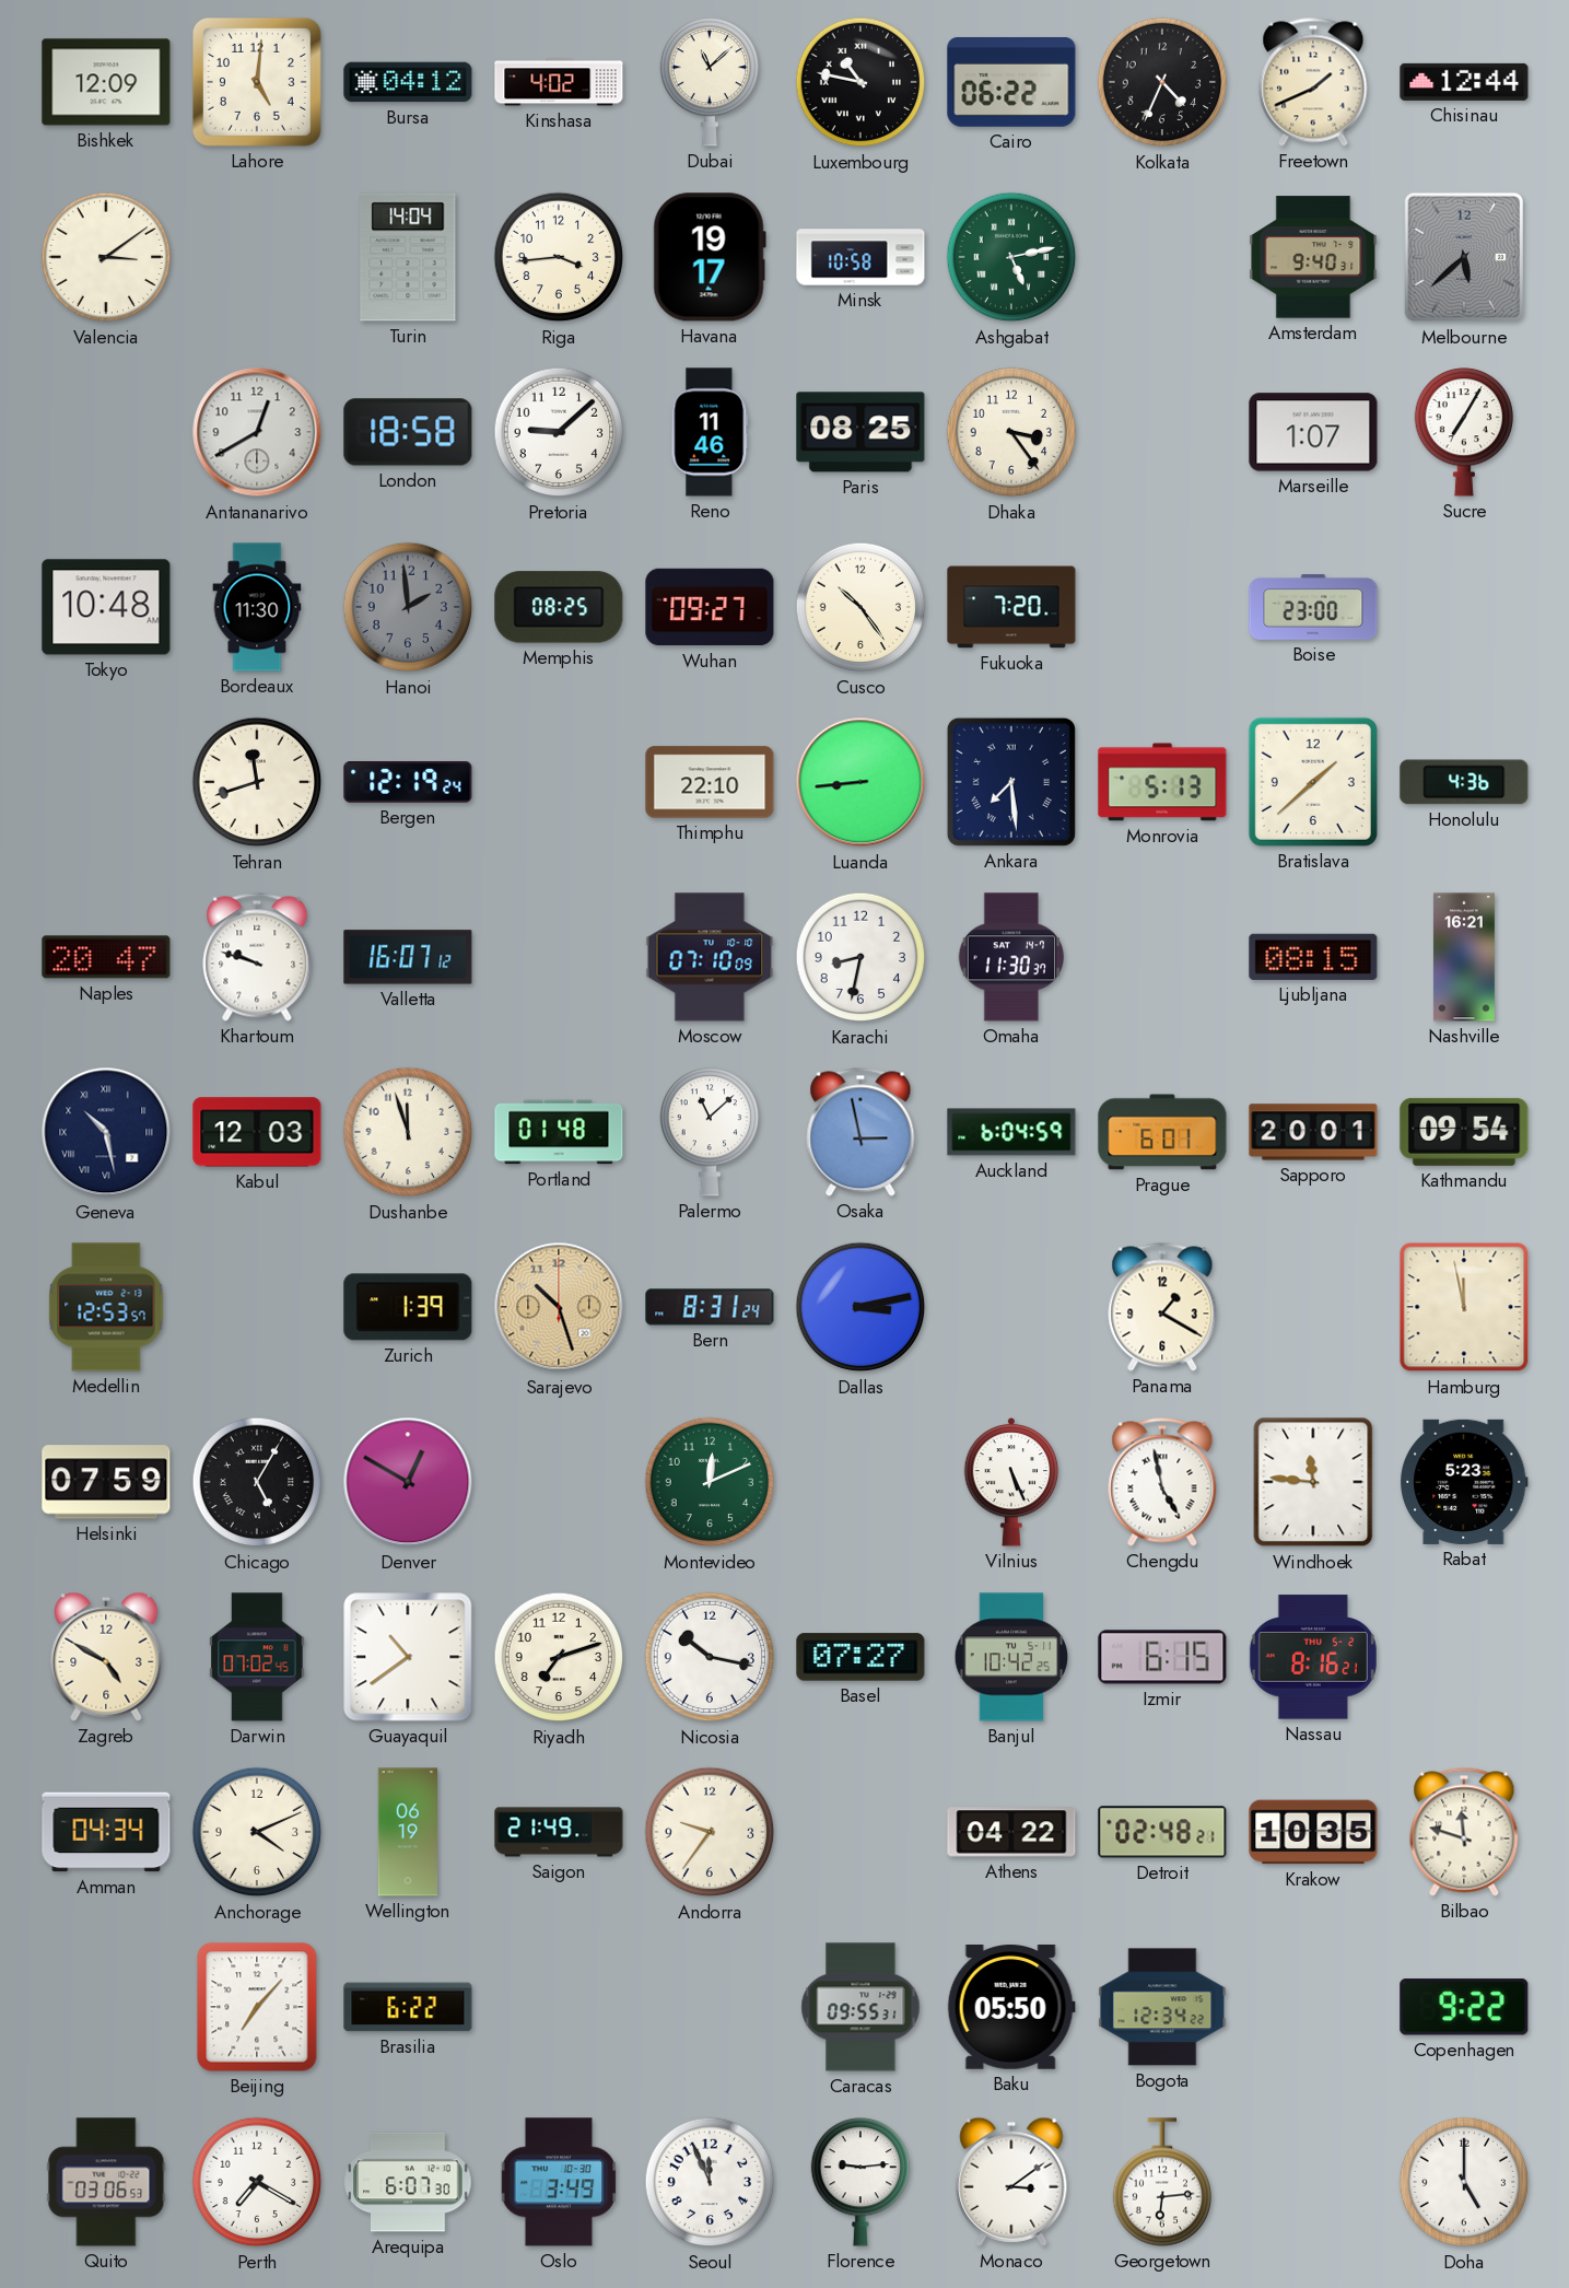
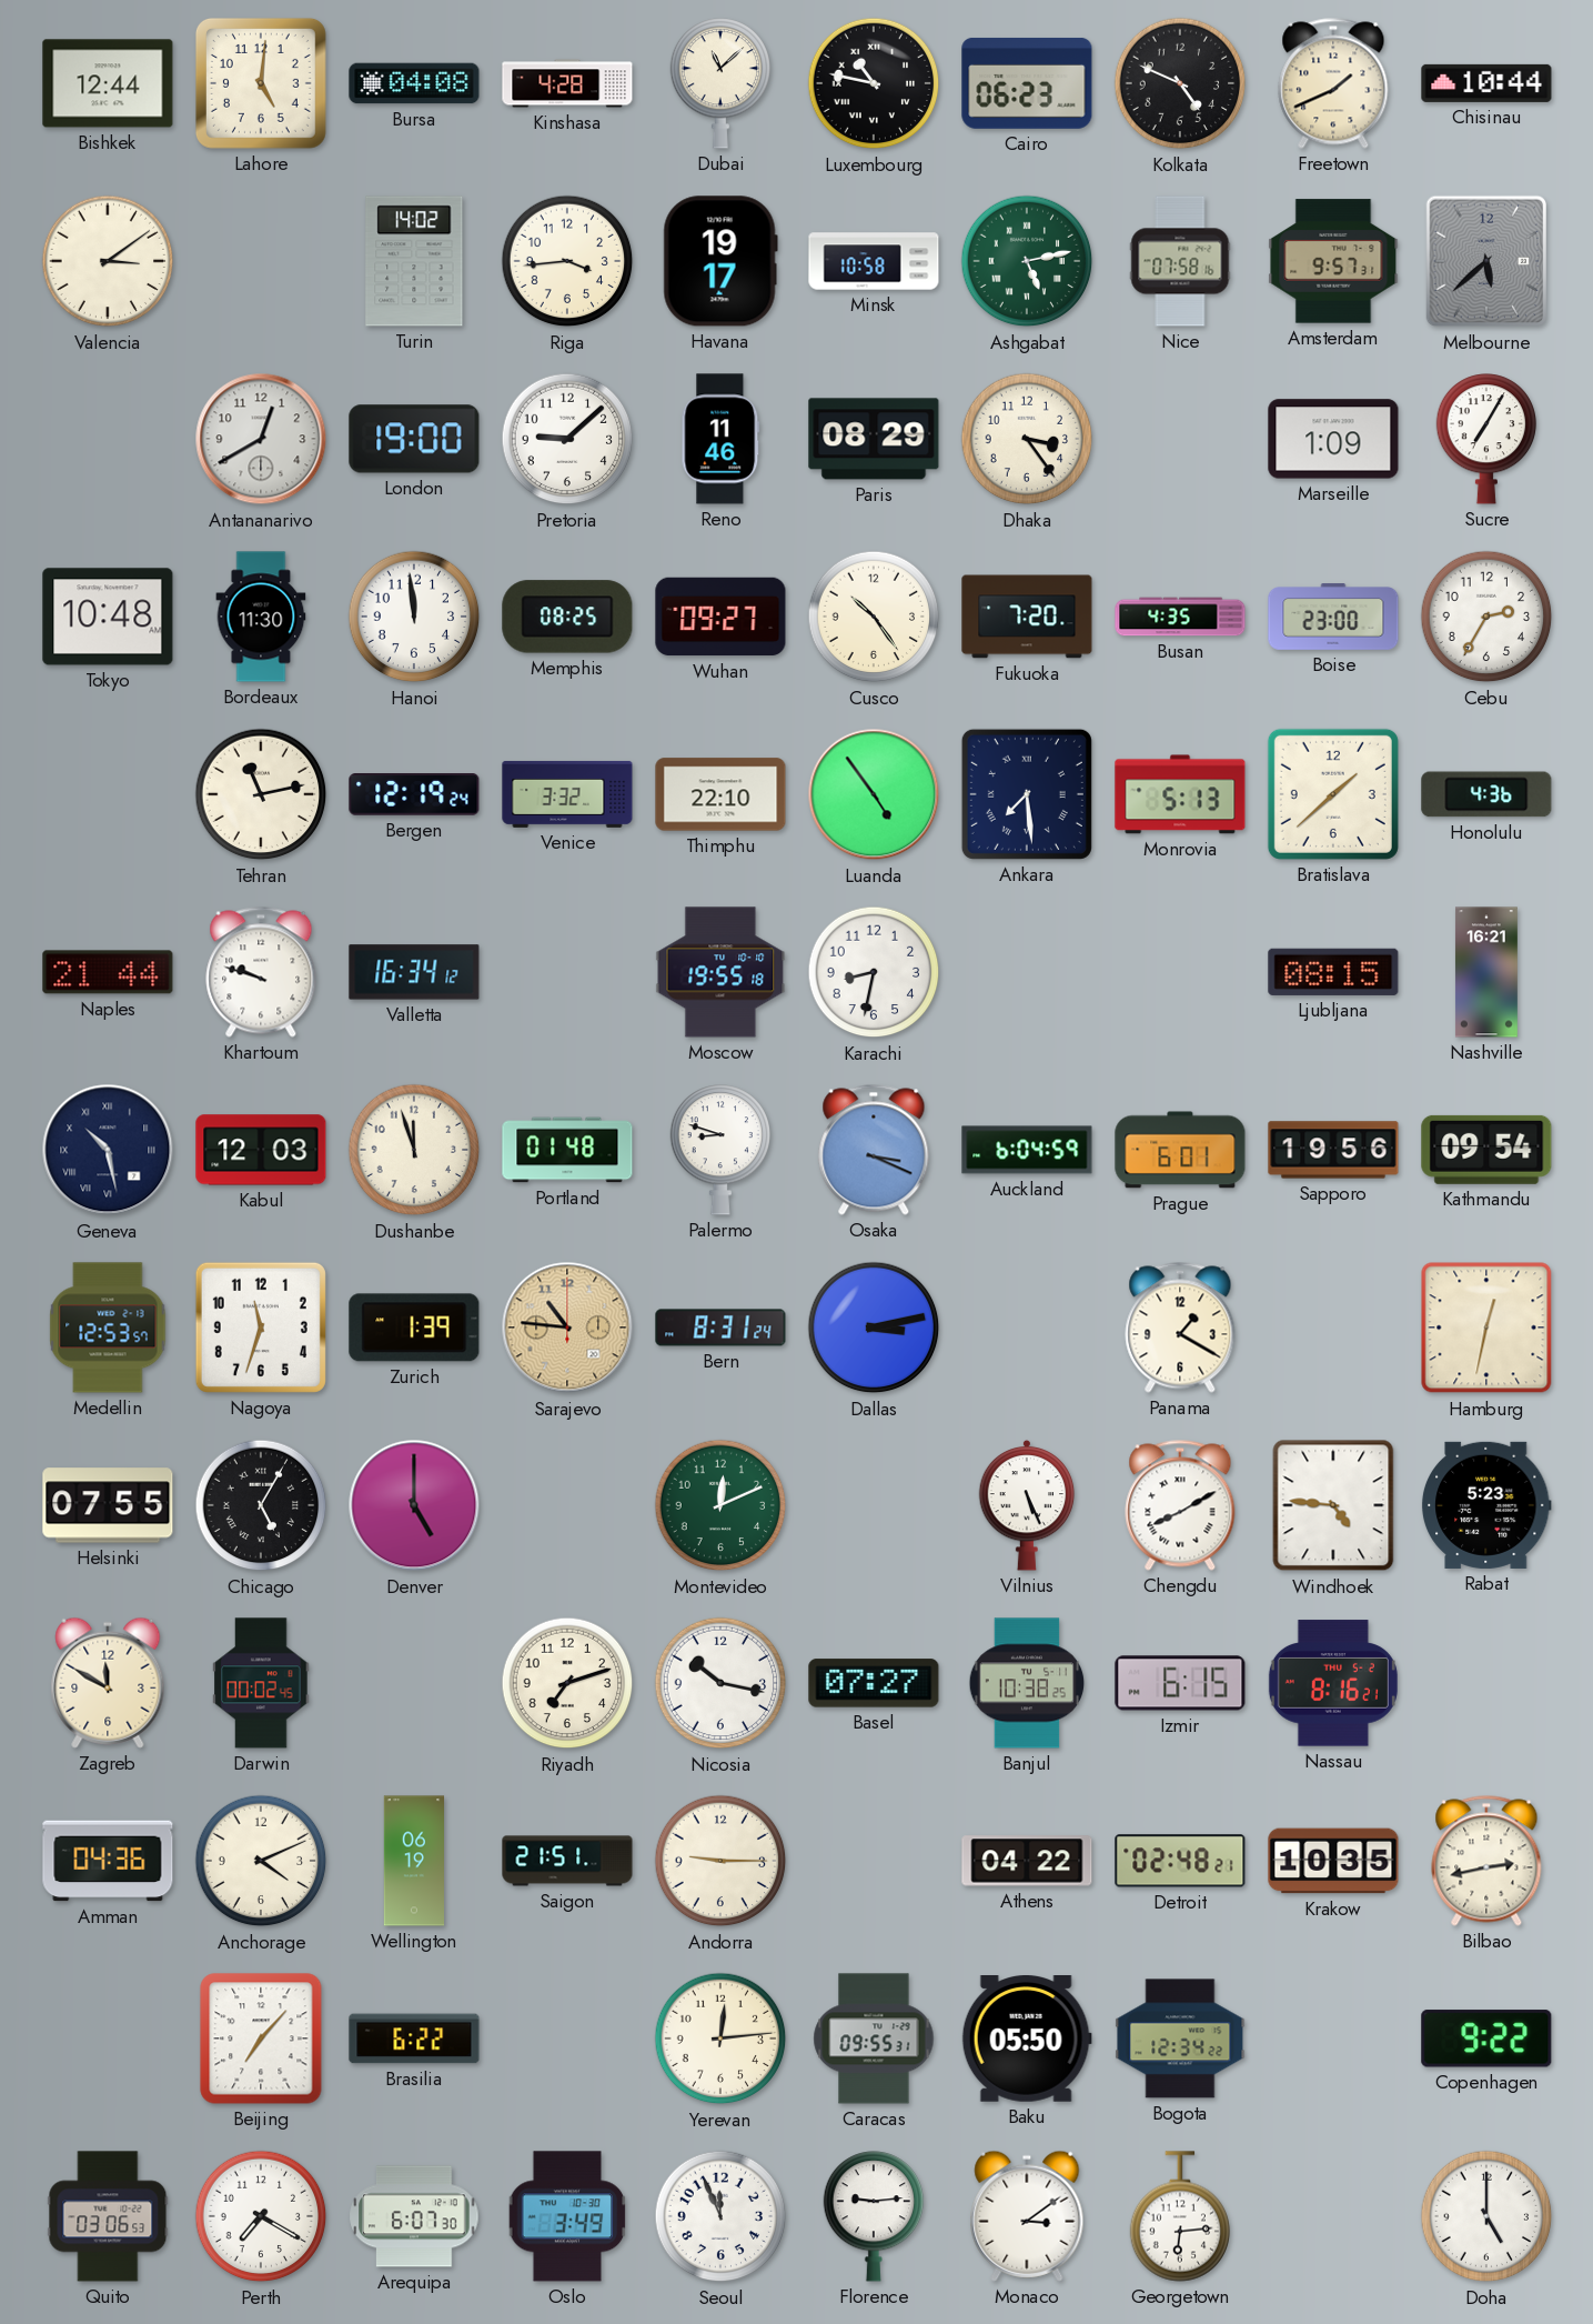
Bishkek: 12:09 -> 12:44 (108, 83)
Bursa: 04:12 -> 04:08 (414, 83)
Kinshasa: 4:02 -> 4:28 (567, 83)
Cairo: 06:22 -> 06:23 (1027, 83)
Kolkata: 4:34 -> 4:49 (1180, 83)
Chisinau: 12:44 -> 10:44 (1486, 83)
Turin: 14:04 -> 14:02 (414, 261)
Nice: none -> 07:58 (1180, 261)
Amsterdam: 9:40 -> 9:57 (1333, 261)
London: 18:58 -> 19:00 (414, 439)
Paris: 08:25 -> 08:29 (874, 439)
Marseille: 1:07 -> 1:09 (1333, 439)
Hanoi: 1:59 -> 11:59 (414, 617)
Hanoi dial: grey -> white (414, 617)
Busan: none -> 4:35 (1180, 617)
Cebu: none -> 2:35 (1486, 617)
Tehran: 11:42 -> 11:13 (261, 794)
Venice: none -> 3:32 (567, 794)
Luanda: 8:44 -> 4:54 (874, 794)
Naples: 20:47 -> 21:44 (108, 972)
Valletta: 16:07 -> 16:34 (414, 972)
Moscow: 07:10 -> 19:55 (720, 972)
Omaha: 11:30 -> none (1011, 957)
Palermo: 11:08 -> 8:48 (720, 1150)
Osaka: 2:58 -> 3:19 (874, 1150)
Sapporo: 20:01 -> 19:56 (1333, 1150)
Nagoya: none -> 11:33 (261, 1328)
Sarajevo: 10:27 -> 10:46 (567, 1328)
Hamburg: 11:58 -> 12:32 (1486, 1328)
Helsinki: 07:59 -> 07:55 (108, 1505)
Denver: 12:50 -> 5:00 (414, 1505)
Chengdu: 4:58 -> 8:10 (1180, 1505)
Windhoek: 11:46 -> 4:46 (1333, 1505)
Zagreb: 4:50 -> 11:50 (108, 1683)
Darwin: 07:02 -> 00:02 (261, 1683)
Guayaquil: 10:39 -> none (408, 1657)
Banjul: 10:42 -> 10:38 (1027, 1683)
Amman: 04:34 -> 04:36 (108, 1861)
Saigon: 21:49 -> 21:51 (567, 1861)
Andorra: 9:36 -> 9:15 (720, 1861)
Bilbao: 11:48 -> 2:43 (1486, 1861)
Yerevan: none -> 12:14 (720, 2038)
